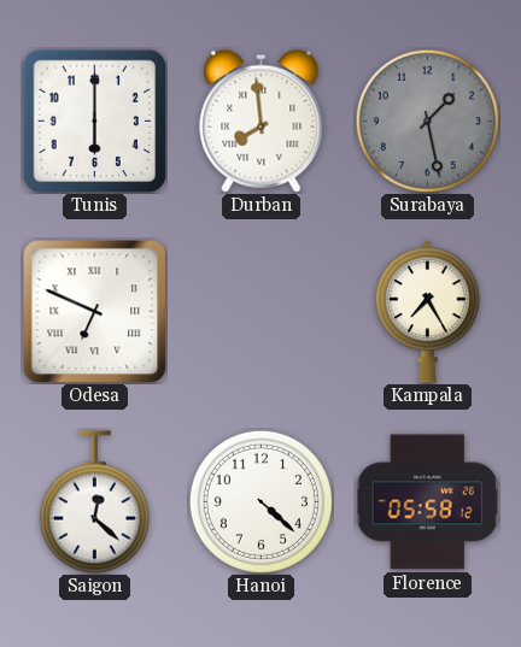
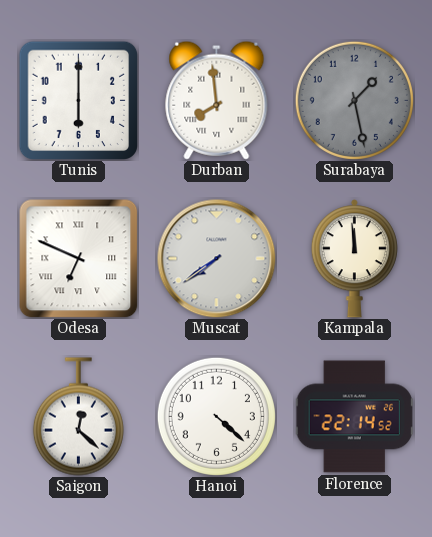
Muscat: none -> 7:39 (217, 259)
Kampala: 7:25 -> 11:59 (354, 259)
Florence: 05:58 -> 22:14 (354, 417)
